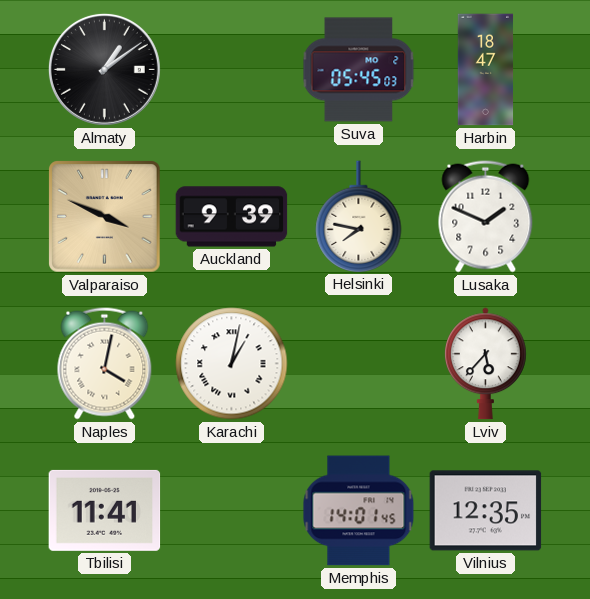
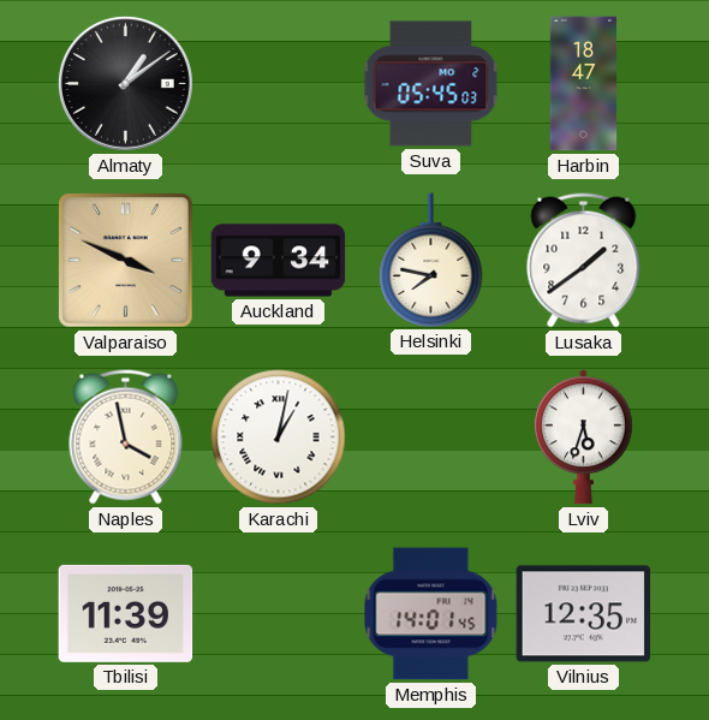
Auckland: 9:39 -> 9:34 (279, 261)
Lusaka: 1:49 -> 1:39 (584, 261)
Naples: 4:02 -> 3:58 (126, 438)
Lviv: 5:37 -> 5:33 (584, 438)
Tbilisi: 11:41 -> 11:39 (126, 613)
